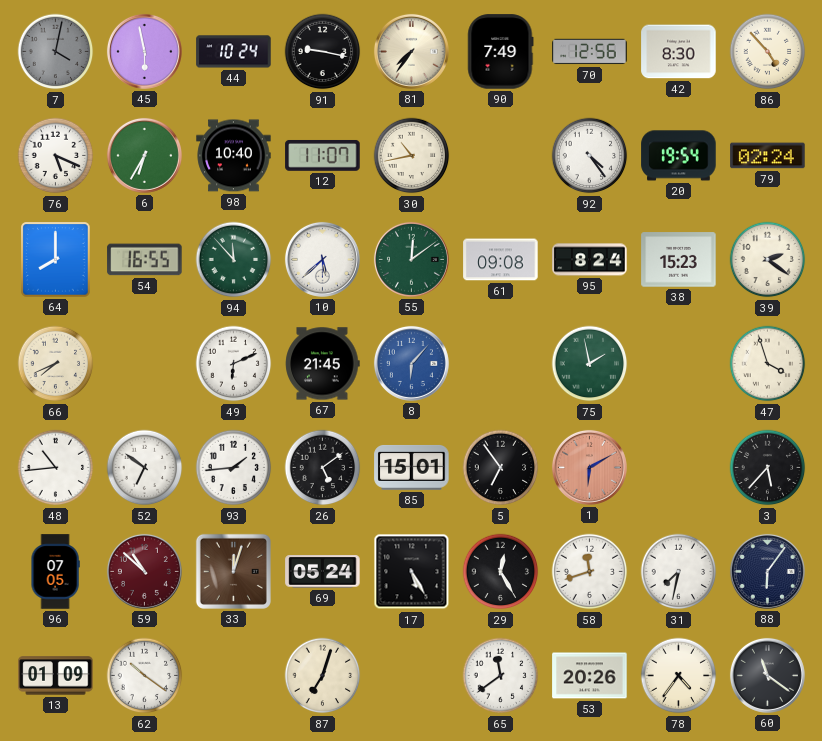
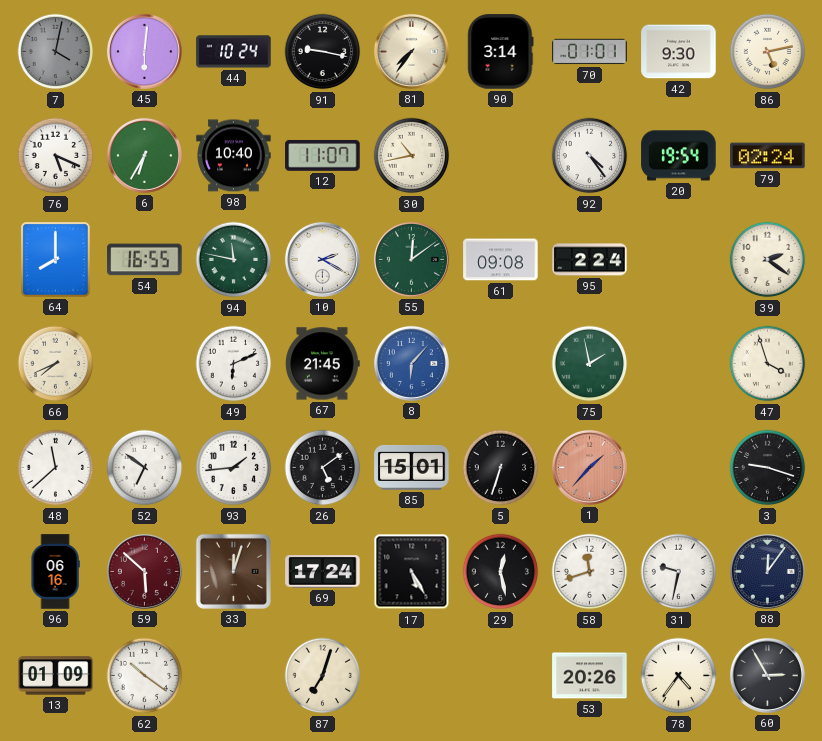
45: 5:58 -> 6:01 (144, 51)
90: 7:49 -> 3:14 (501, 52)
70: 12:56 -> 01:01 (590, 52)
42: 8:30 -> 9:30 (679, 52)
86: 4:53 -> 5:13 (768, 52)
94: 11:53 -> 11:47 (234, 260)
10: 5:38 -> 2:20 (322, 259)
95: 8:24 -> 2:24 (590, 260)
38: 15:23 -> none (679, 260)
48: 10:44 -> 11:38 (56, 468)
5: 6:54 -> 6:33 (501, 468)
1: 6:10 -> 1:37 (589, 467)
3: 5:37 -> 9:18 (768, 468)
96: 07:05 -> 06:16 (55, 572)
59: 10:52 -> 5:52 (144, 571)
69: 05:24 -> 17:24 (323, 572)
29: 12:25 -> 12:28 (501, 572)
31: 7:32 -> 9:32 (679, 572)
88: 6:06 -> 12:06 (767, 571)
65: 11:39 -> none (501, 676)
60: 11:21 -> 2:55 (767, 675)
